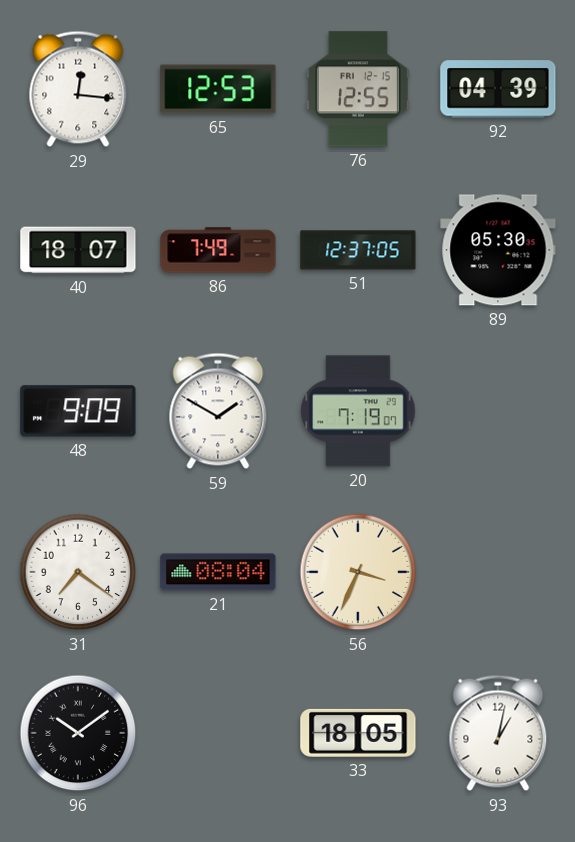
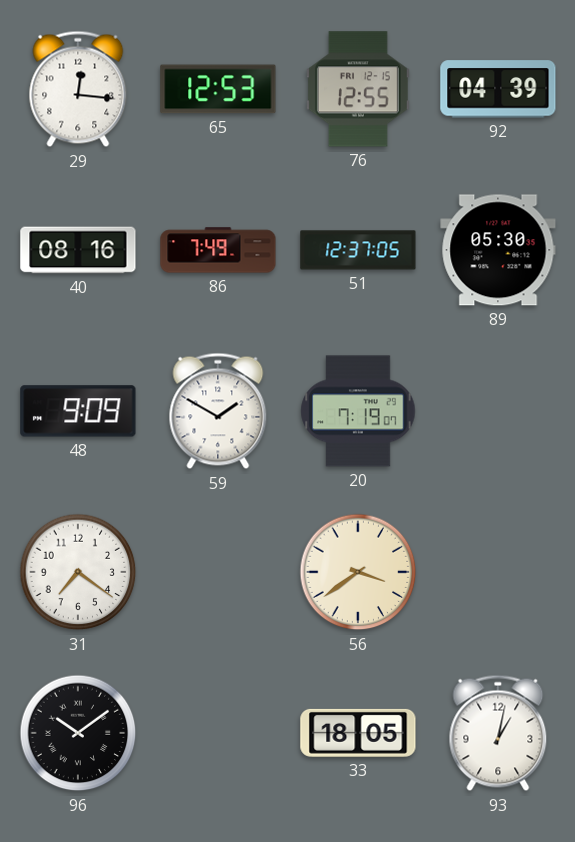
40: 18:07 -> 08:16 (78, 250)
21: 08:04 -> none (218, 572)
56: 3:34 -> 3:39 (358, 572)
